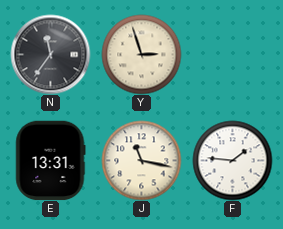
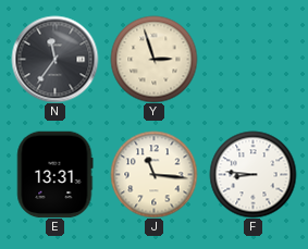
J: 11:17 -> 11:16 (153, 174)
F: 1:46 -> 8:46 (252, 174)
